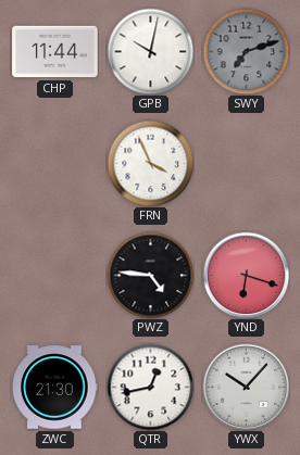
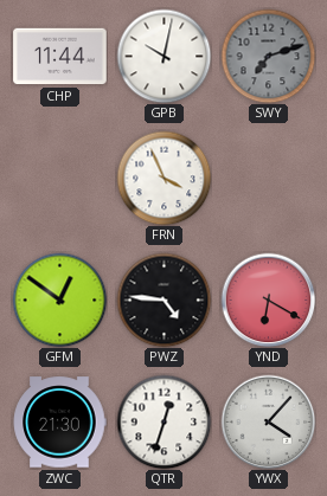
GFM: none -> 12:51 (59, 299)
YND: 6:18 -> 6:20 (268, 299)
QTR: 12:43 -> 12:33 (163, 421)
YWX: 10:07 -> 4:07 (268, 421)
